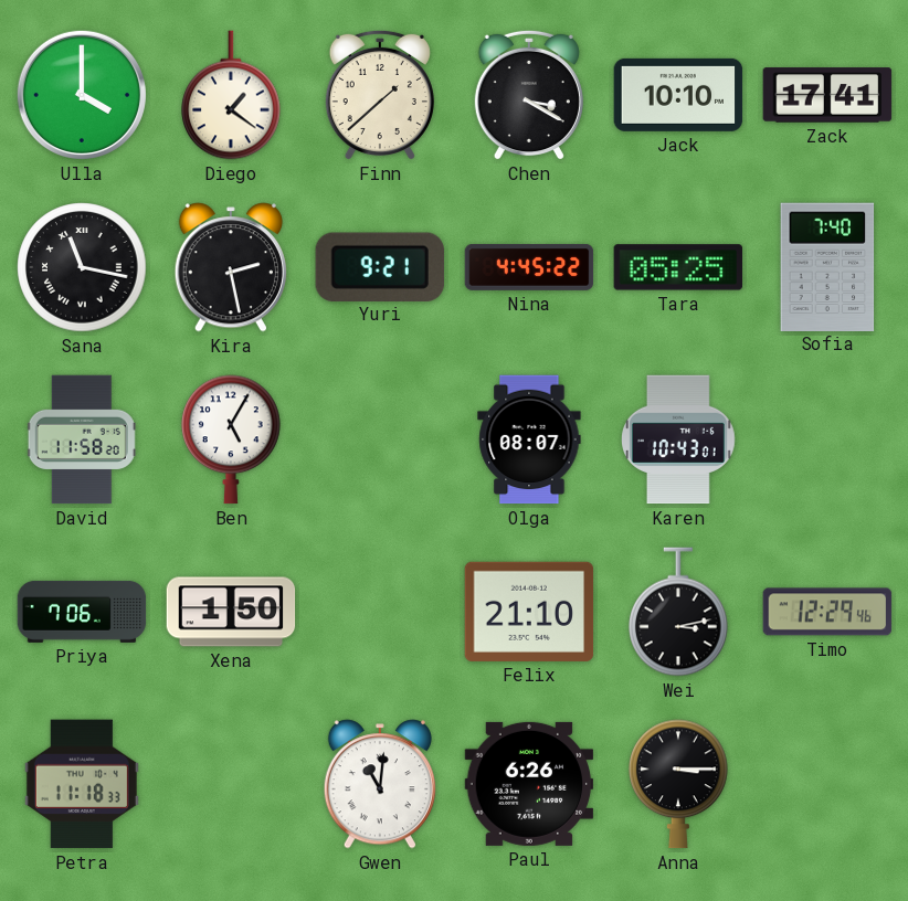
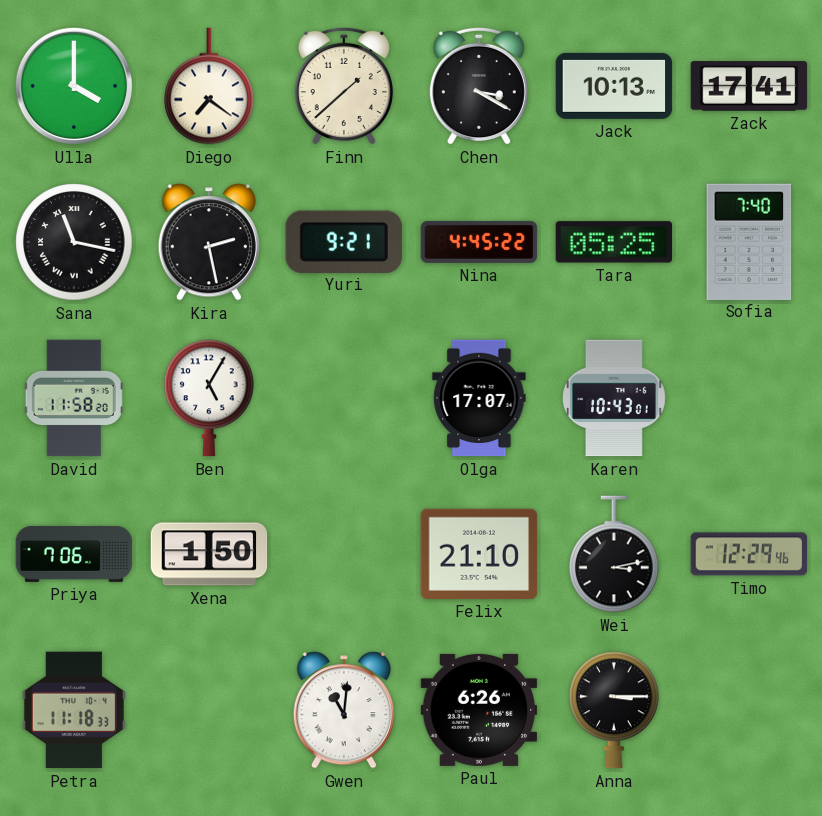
Diego: 1:21 -> 7:21 (209, 86)
Jack: 10:10 -> 10:13 (614, 86)
Olga: 08:07 -> 17:07 (479, 398)
